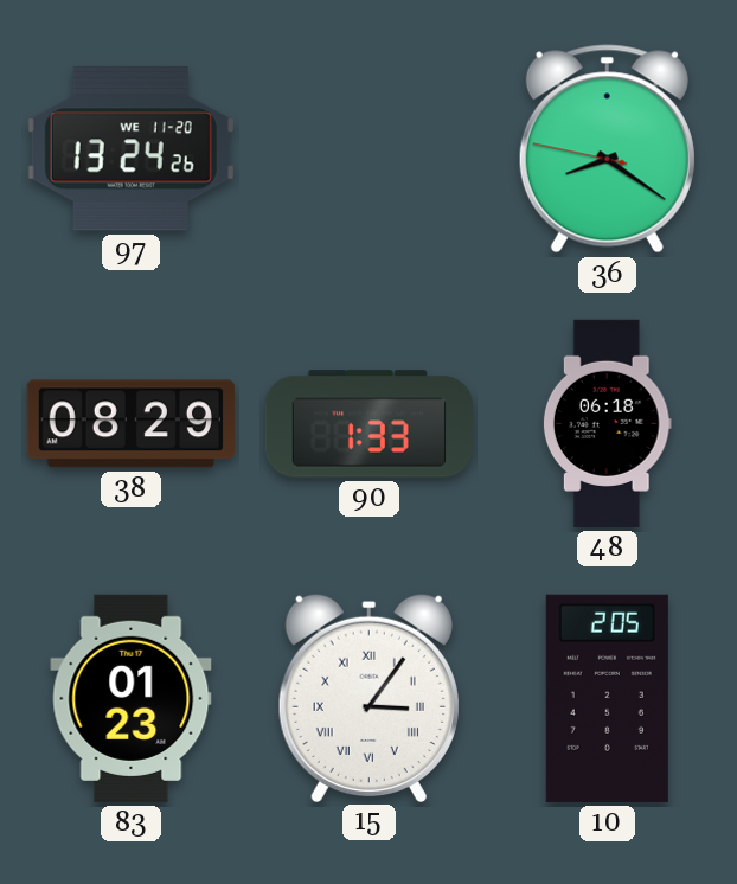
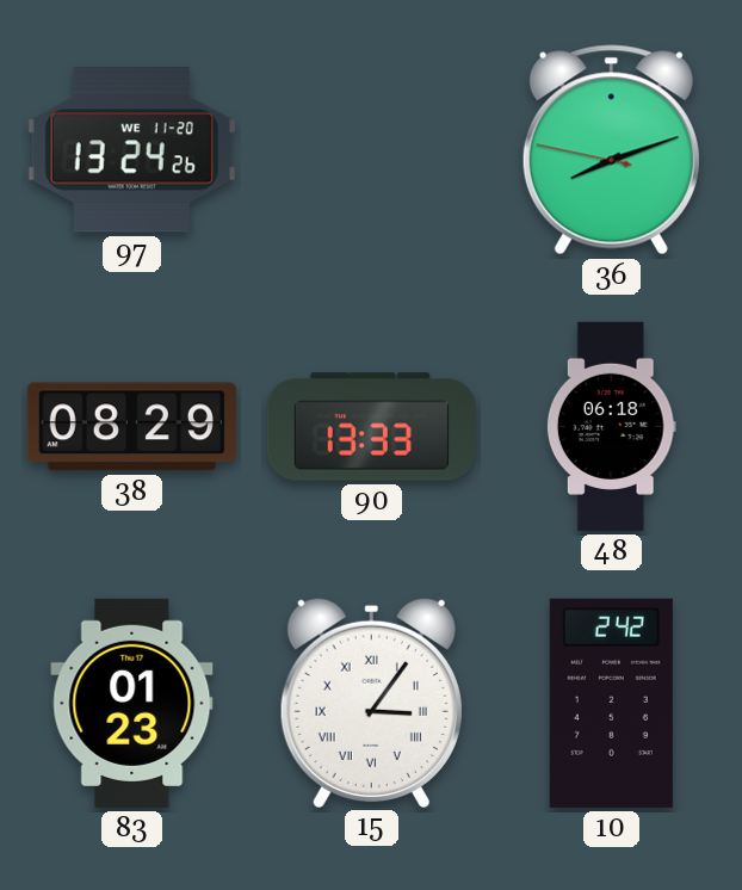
36: 8:20 -> 8:11 (611, 150)
90: 1:33 -> 13:33 (371, 427)
10: 2:05 -> 2:42 (611, 703)
